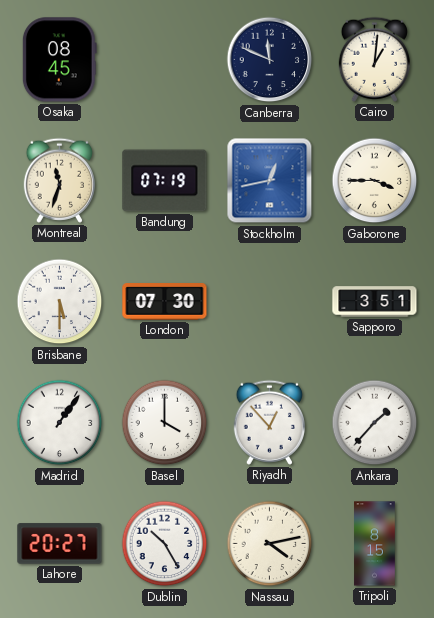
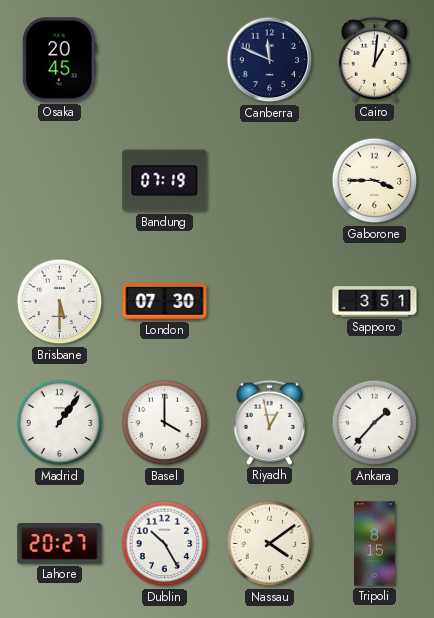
Osaka: 08:45 -> 20:45 (59, 60)
Montreal: 11:33 -> none (59, 180)
Stockholm: 12:43 -> none (270, 181)
Riyadh: 12:53 -> 12:58 (269, 422)
Nassau: 4:13 -> 4:09 (270, 544)
